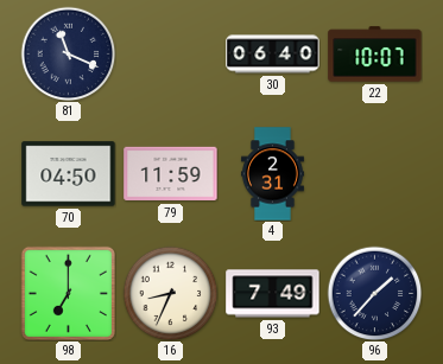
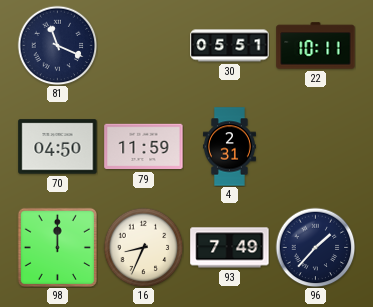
30: 06:40 -> 05:51 (230, 46)
22: 10:07 -> 10:11 (316, 46)
98: 7:00 -> 12:00 (57, 247)
